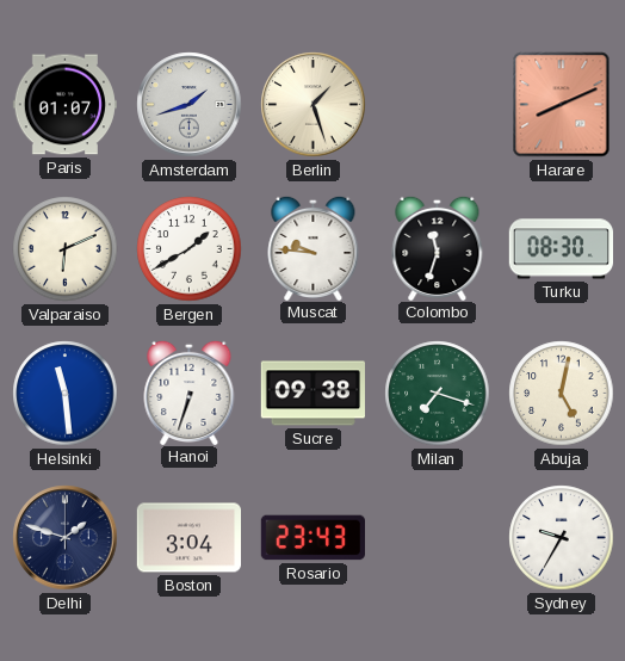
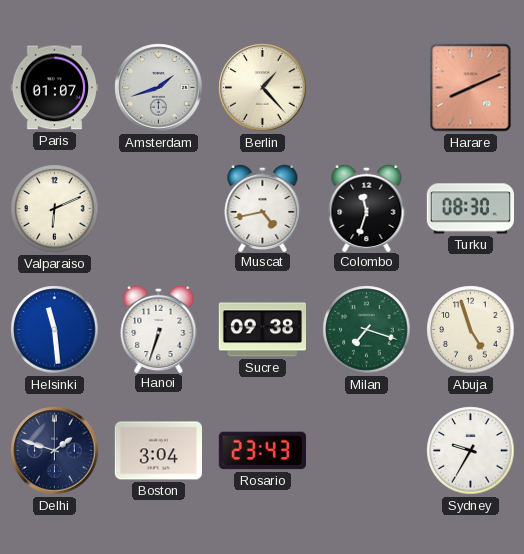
Berlin: 1:27 -> 1:23 (263, 88)
Bergen: 1:40 -> none (190, 249)
Muscat: 9:46 -> 4:43 (263, 207)
Abuja: 5:02 -> 4:57 (471, 330)
